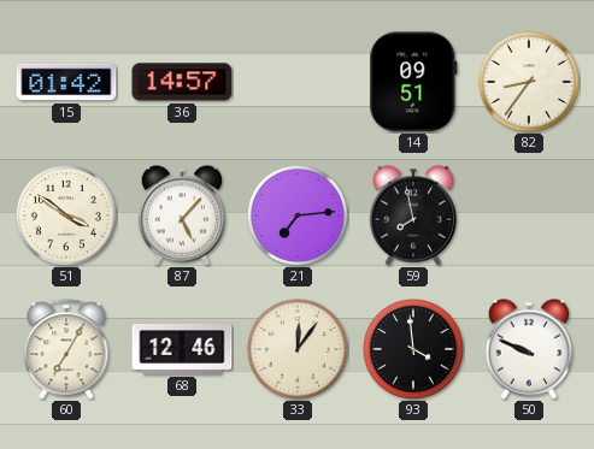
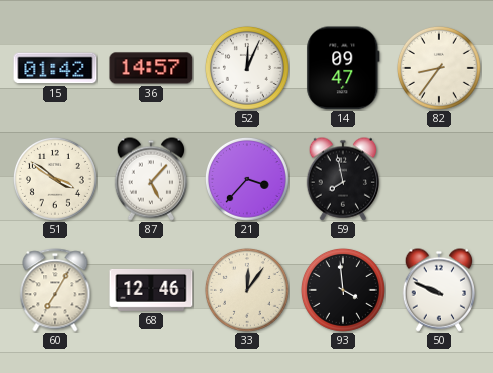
52: none -> 12:04 (247, 68)
14: 09:51 -> 09:47 (343, 68)
21: 7:14 -> 3:37 (247, 179)
